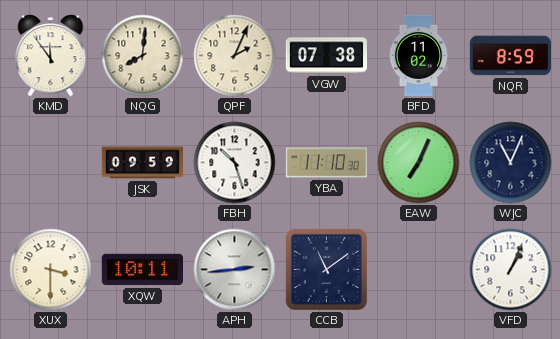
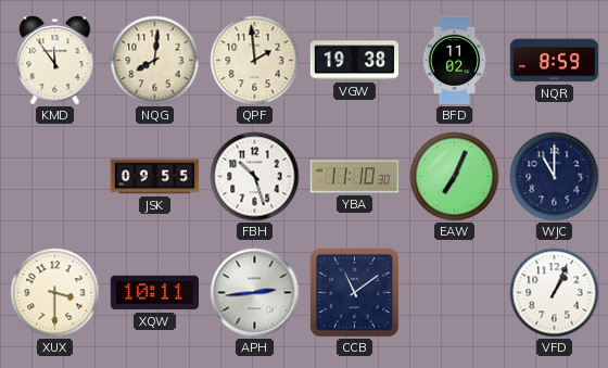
QPF: 2:04 -> 1:59 (255, 61)
VGW: 07:38 -> 19:38 (354, 61)
JSK: 09:59 -> 09:55 (155, 177)
WJC: 11:04 -> 11:00 (555, 177)
